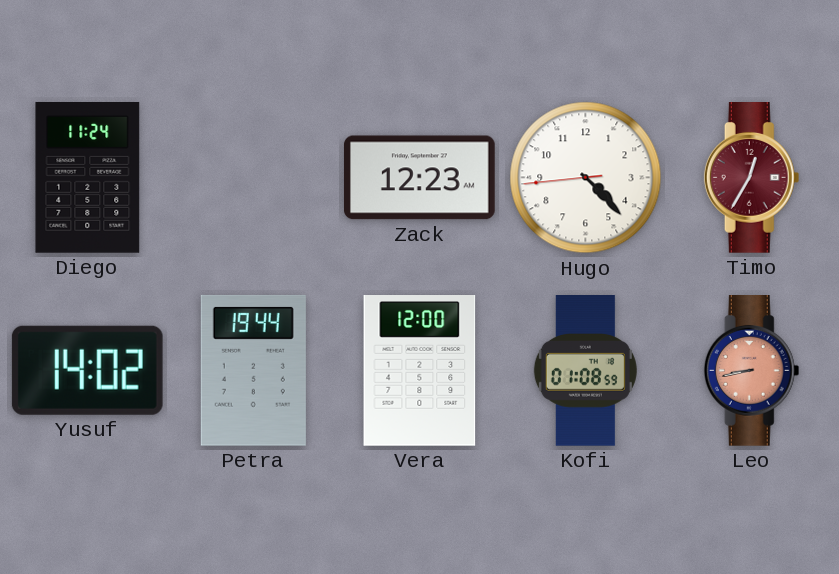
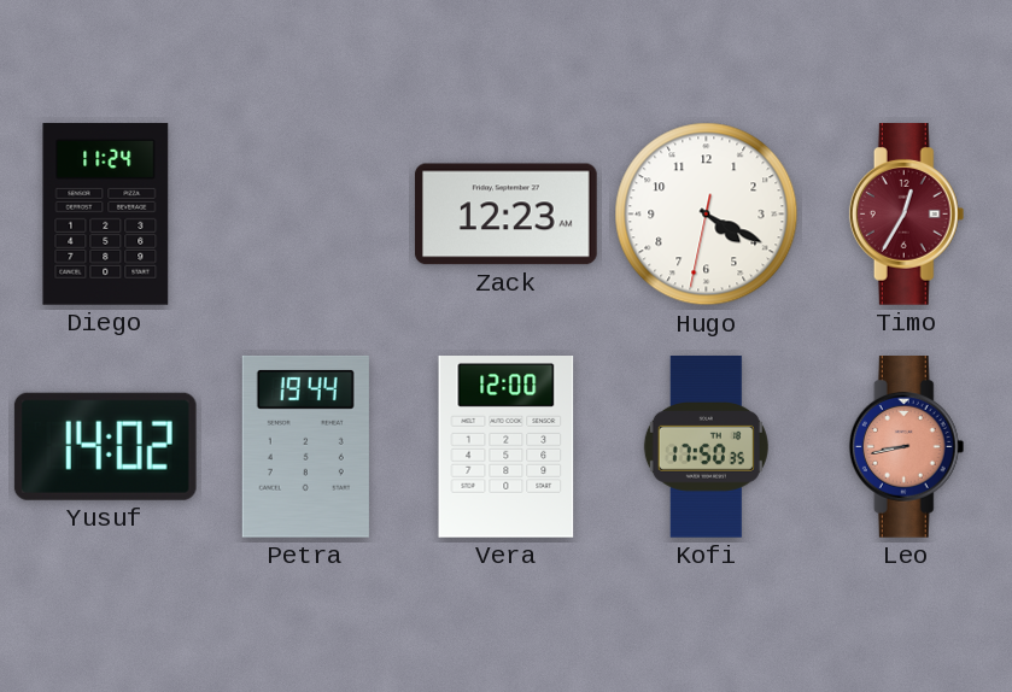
Hugo: 4:22 -> 4:19 (707, 215)
Kofi: 01:08 -> 17:50 (706, 447)
